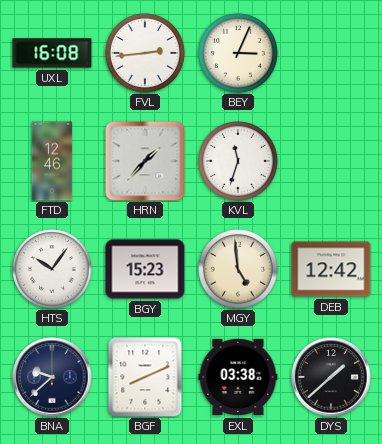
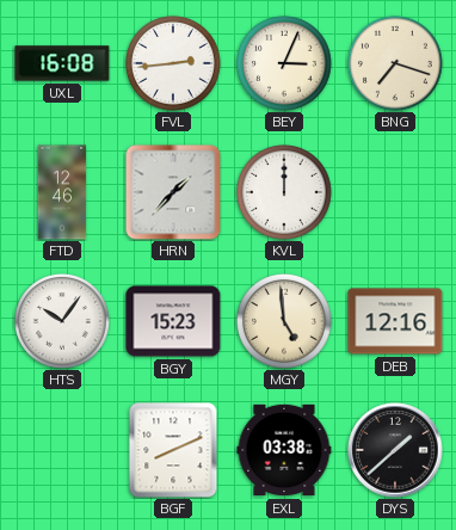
BNG: none -> 7:18 (396, 64)
KVL: 11:33 -> 12:00 (285, 193)
DEB: 12:42 -> 12:16 (395, 321)
BNA: 9:38 -> none (52, 377)
